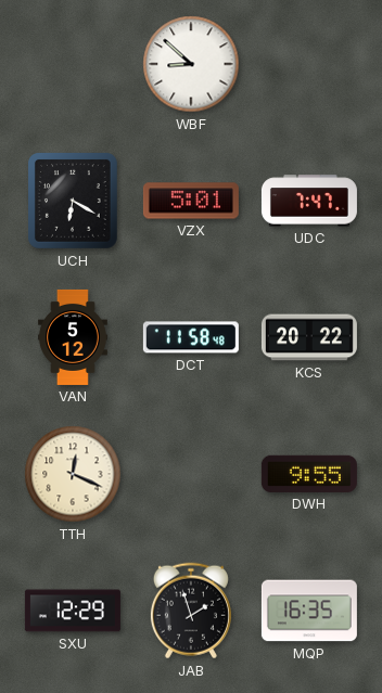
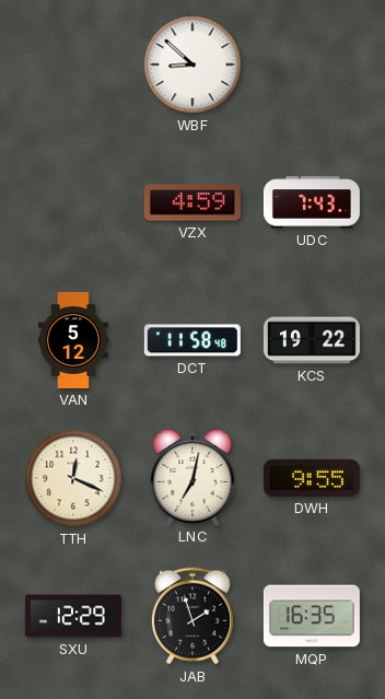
UCH: 6:20 -> none (73, 202)
VZX: 5:01 -> 4:59 (192, 202)
UDC: 7:47 -> 7:43 (312, 202)
KCS: 20:22 -> 19:22 (312, 340)
LNC: none -> 7:02 (192, 477)
